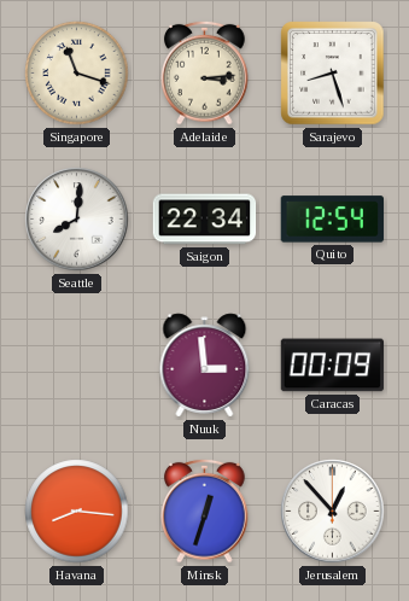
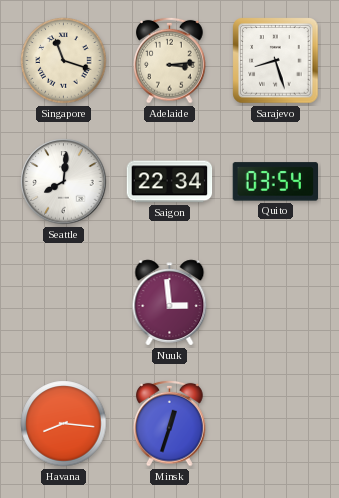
Quito: 12:54 -> 03:54 (275, 182)
Caracas: 00:09 -> none (333, 366)
Jerusalem: 12:53 -> none (333, 512)
